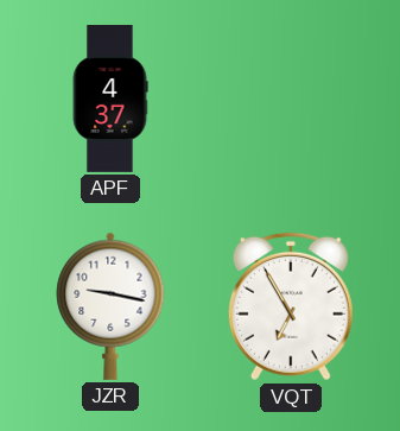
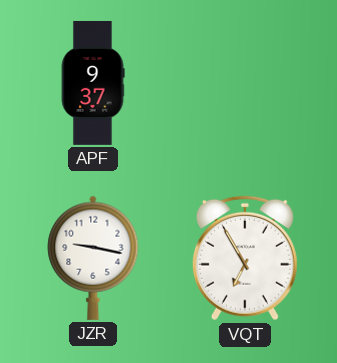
APF: 4:37 -> 9:37 (93, 83)
